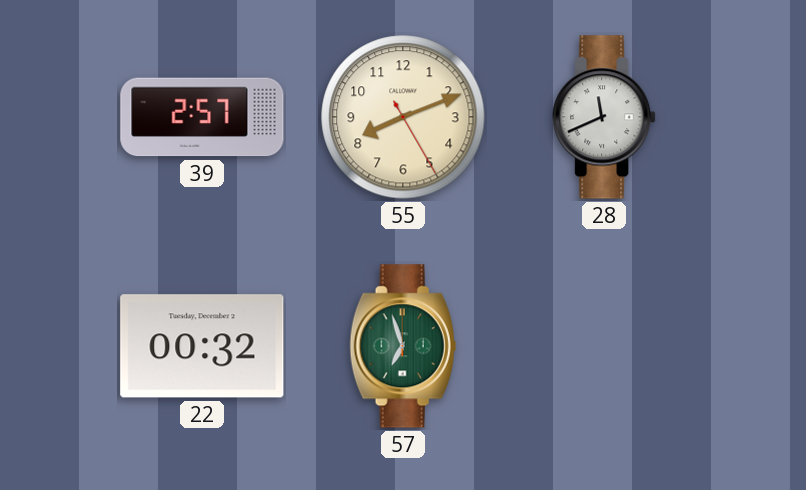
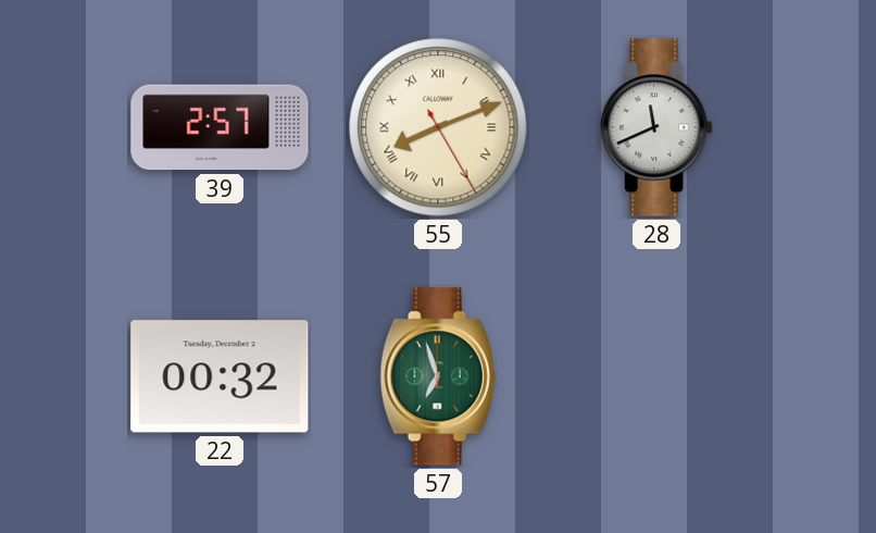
55 numerals: Arabic -> Roman (438, 127)
